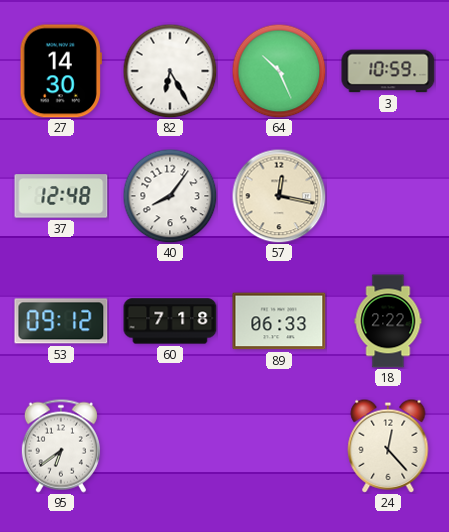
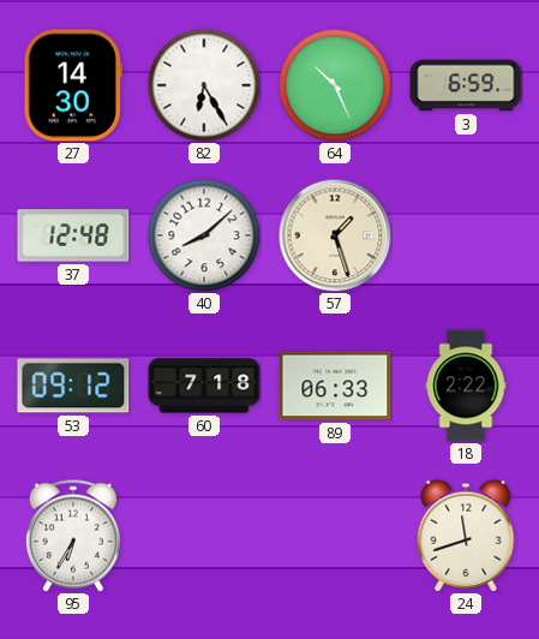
3: 10:59 -> 6:59 (466, 85)
40: 8:06 -> 8:08 (204, 235)
57: 12:17 -> 1:27 (335, 235)
95: 6:39 -> 6:35 (73, 536)
24: 12:23 -> 11:42 (466, 536)
